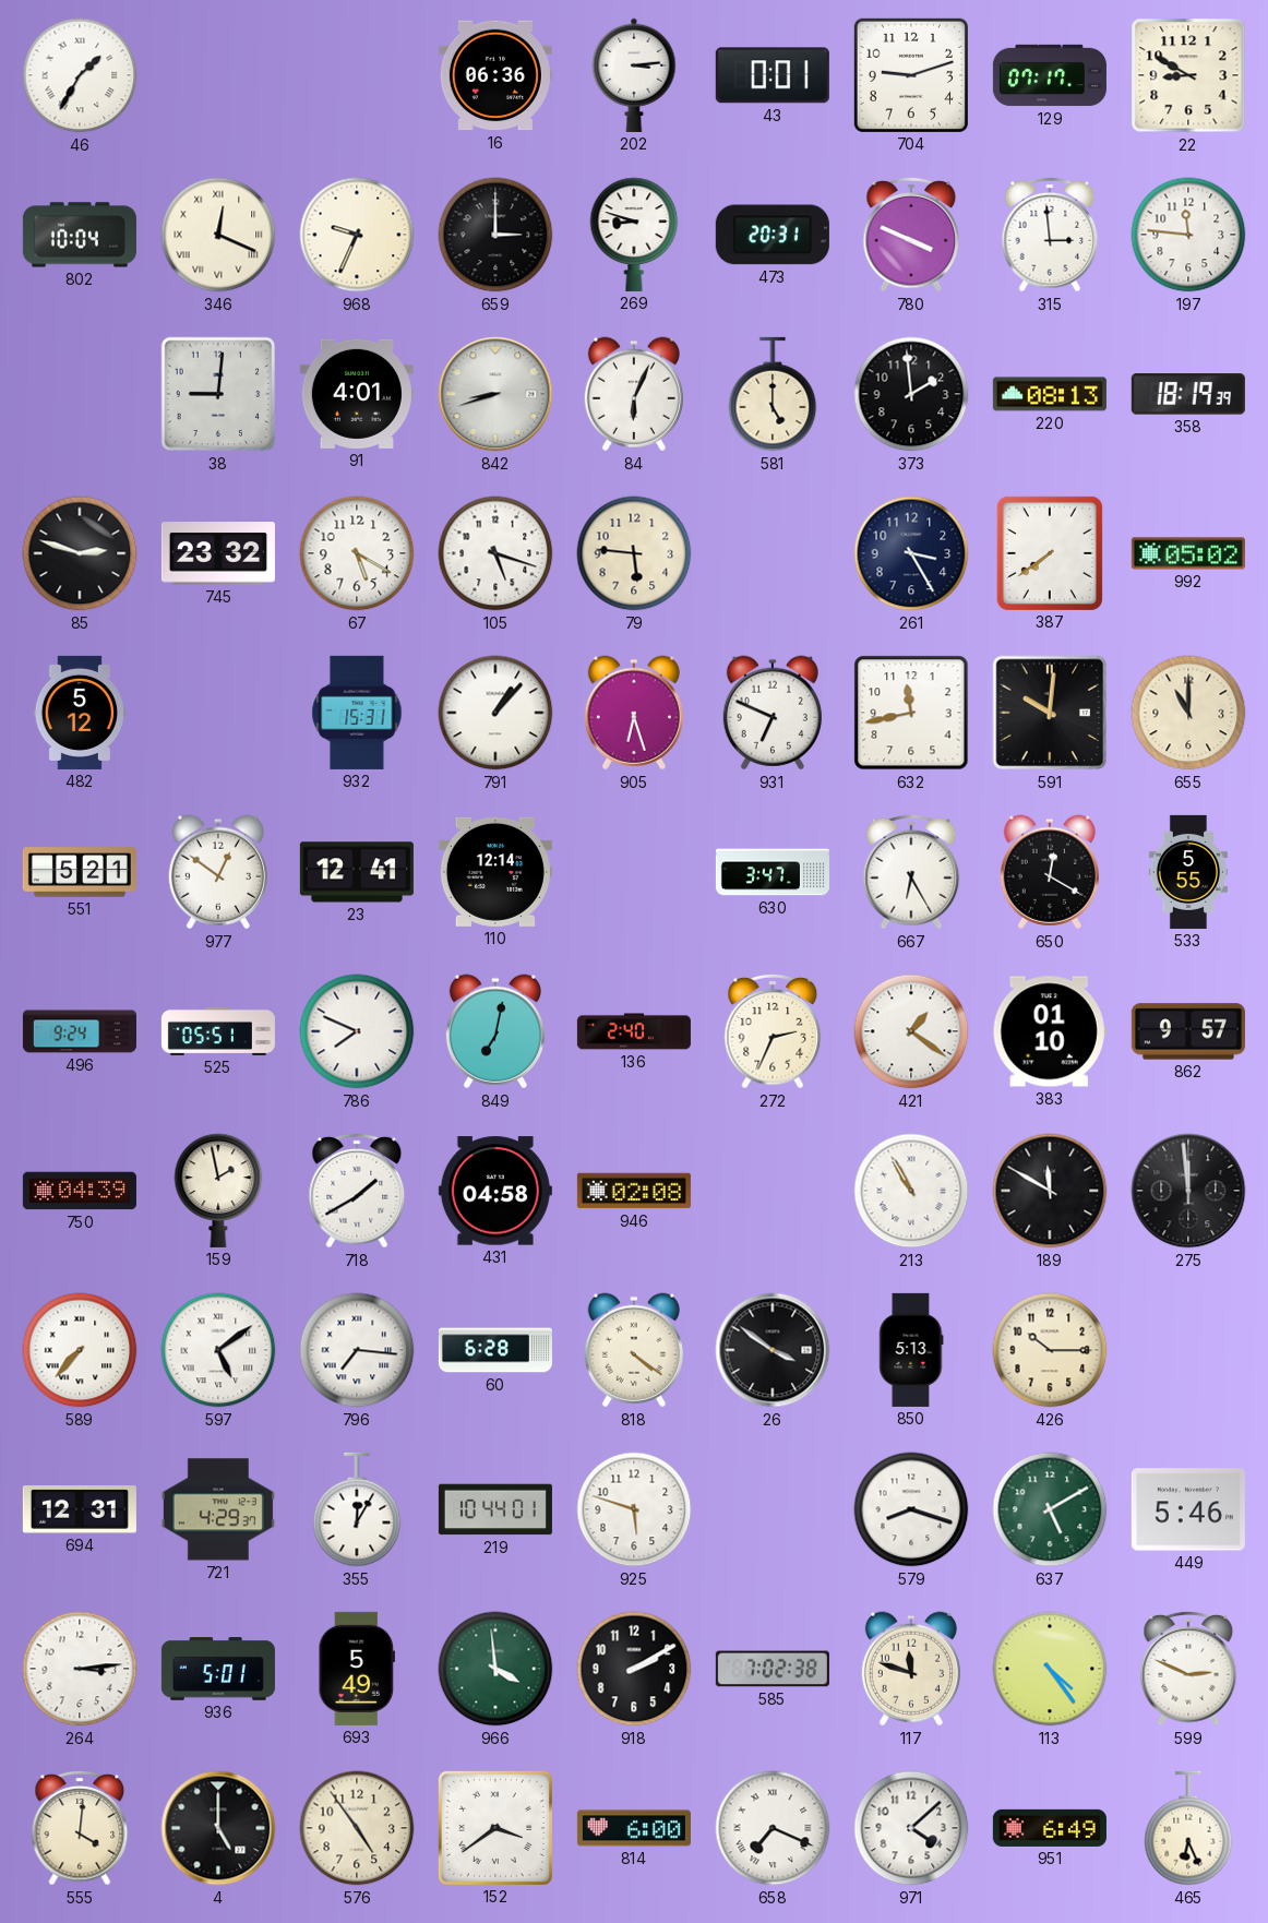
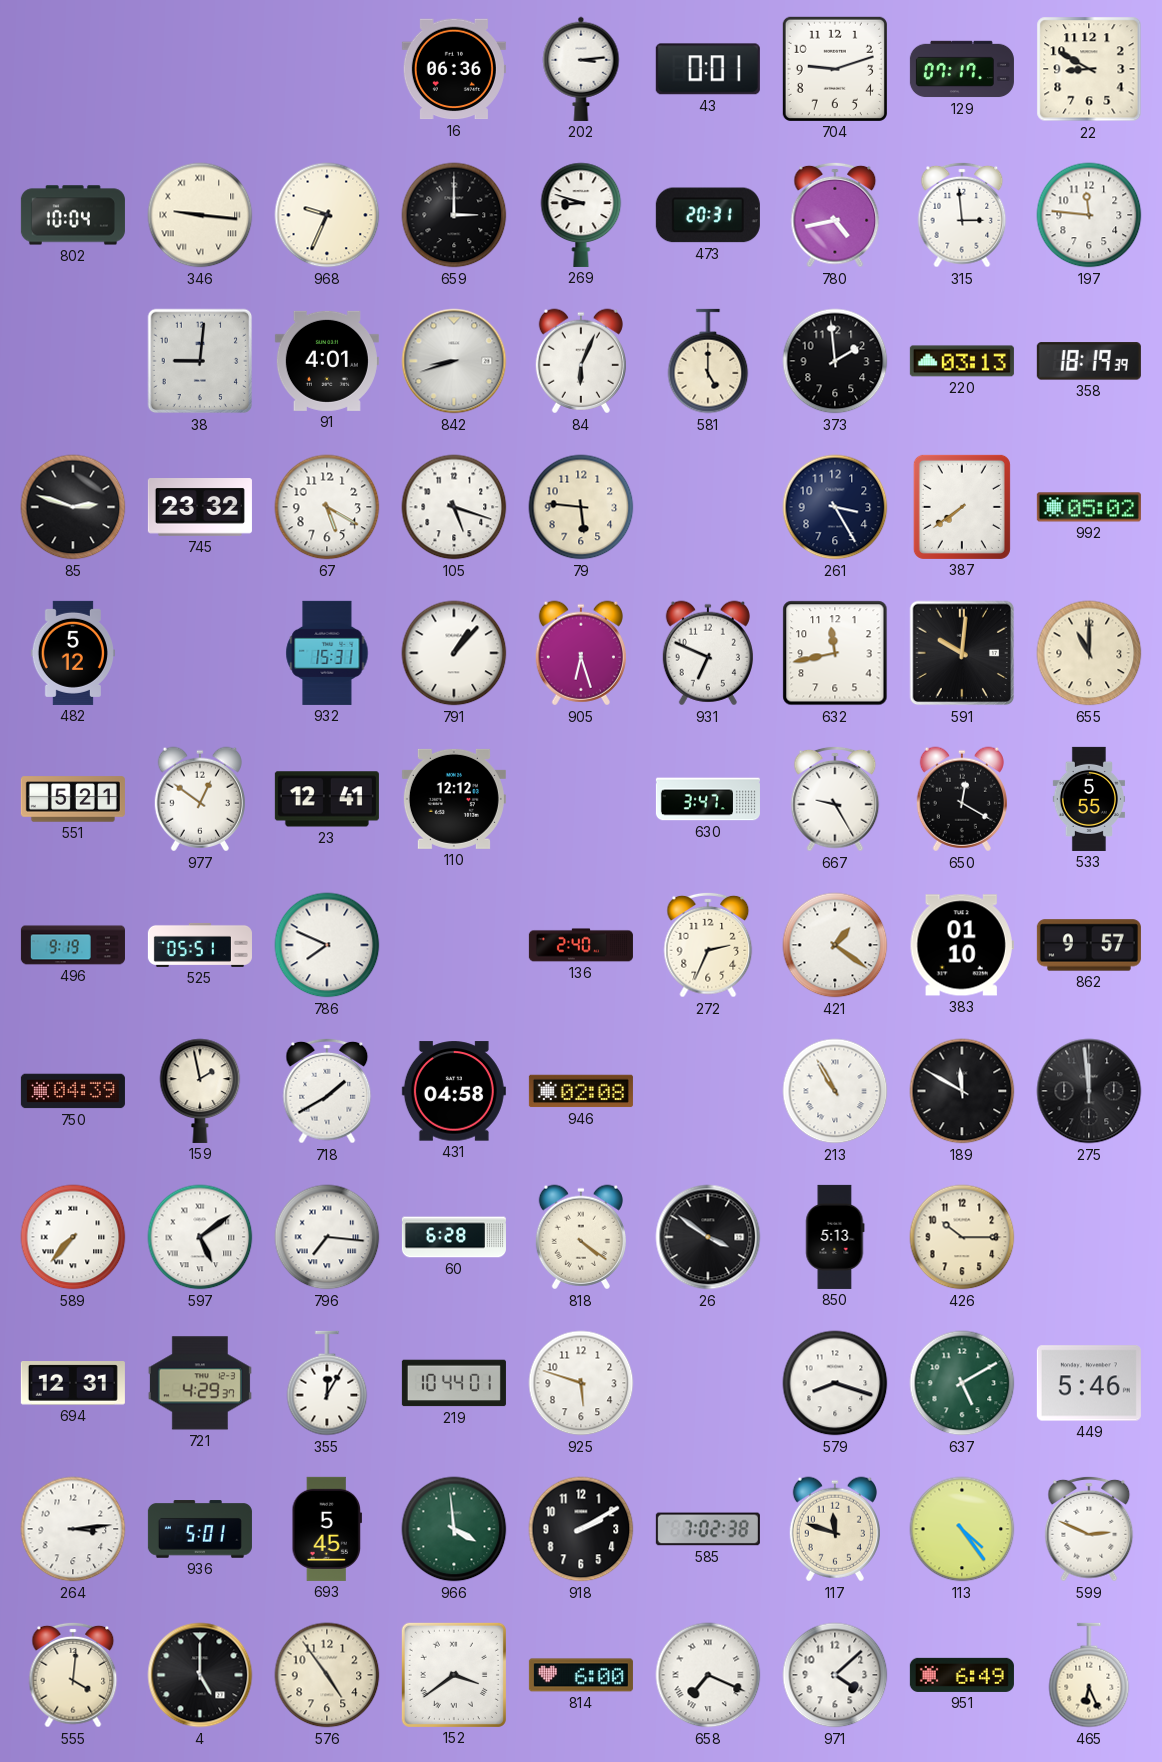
46: 1:35 -> none (80, 75)
346: 12:19 -> 9:16 (200, 215)
780: 3:49 -> 4:43 (835, 215)
220: 08:13 -> 03:13 (962, 361)
110: 12:14 -> 12:12 (454, 799)
667: 6:25 -> 9:25 (835, 799)
496: 9:24 -> 9:19 (73, 945)
849: 7:02 -> none (495, 1031)
693: 5:49 -> 5:45 (327, 1529)
